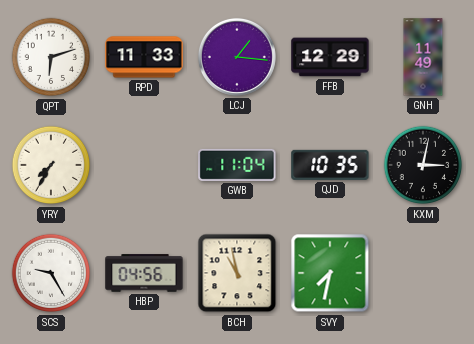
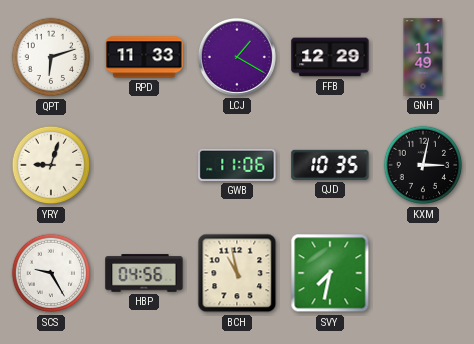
LCJ: 1:16 -> 1:20 (237, 57)
YRY: 7:35 -> 9:03 (51, 165)
GWB: 11:04 -> 11:06 (237, 165)
